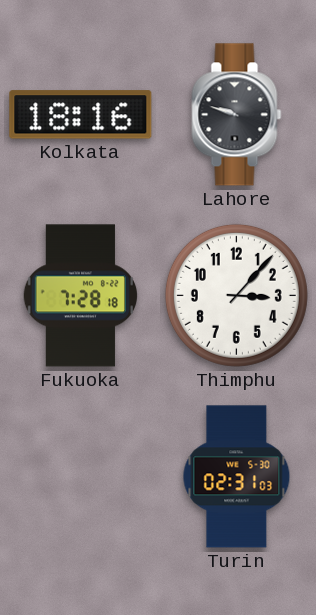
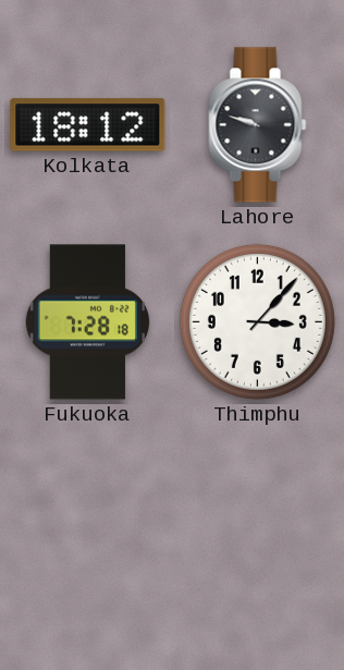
Kolkata: 18:16 -> 18:12 (88, 125)
Turin: 02:31 -> none (237, 477)
